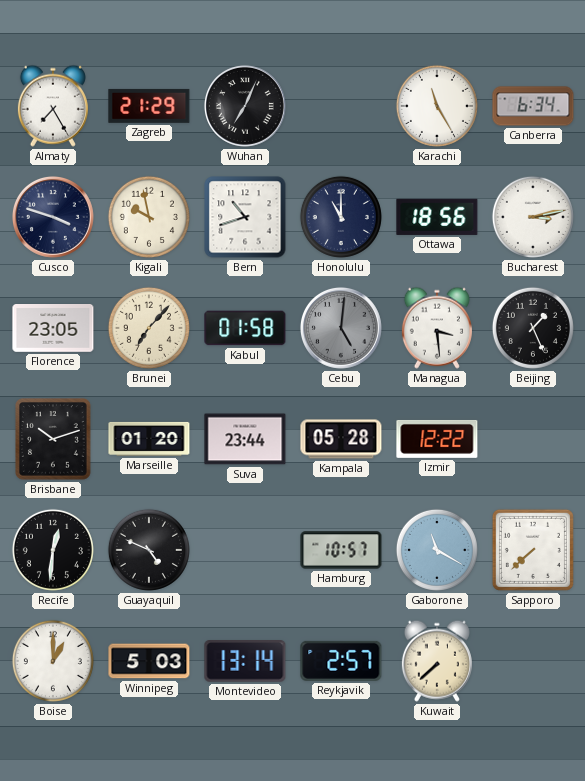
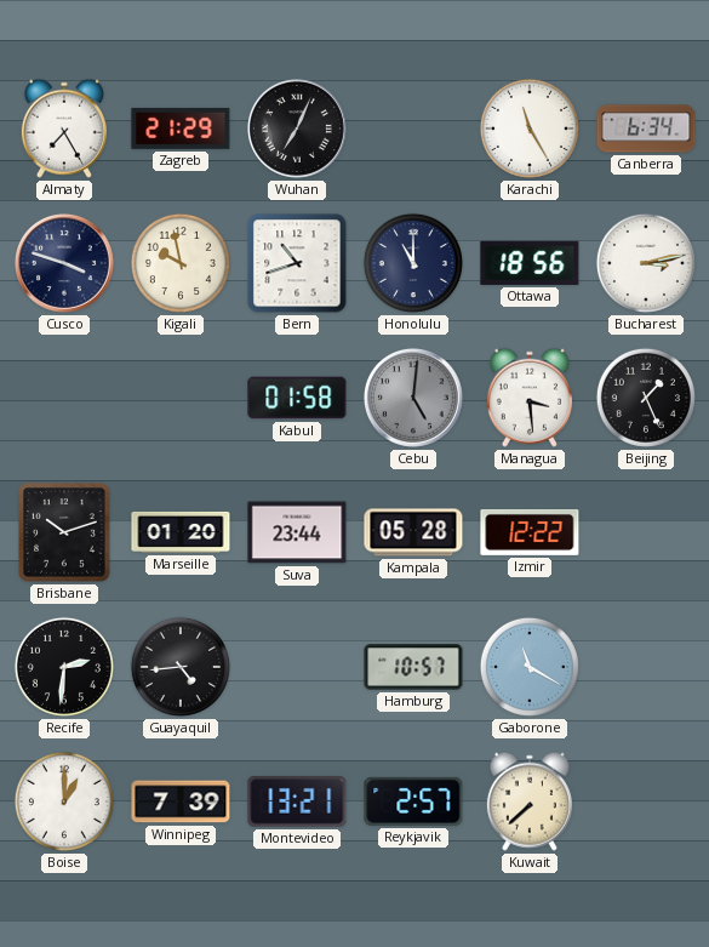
Florence: 23:05 -> none (53, 329)
Brunei: 7:07 -> none (149, 328)
Recife: 12:31 -> 2:31 (64, 667)
Guayaquil: 4:49 -> 4:44 (181, 667)
Sapporo: 7:38 -> none (533, 550)
Winnipeg: 5:03 -> 7:39 (181, 801)
Montevideo: 13:14 -> 13:21 (297, 803)
